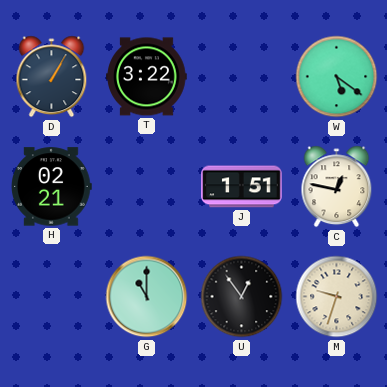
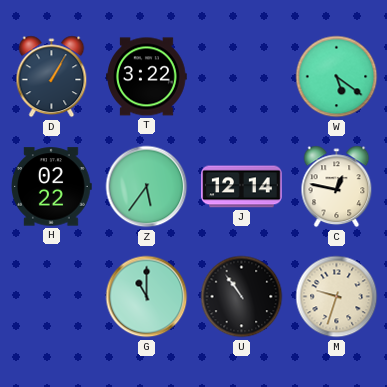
H: 02:21 -> 02:22 (52, 187)
Z: none -> 5:36 (147, 187)
J: 1:51 -> 12:14 (242, 187)
U: 12:54 -> 10:54 (242, 297)
